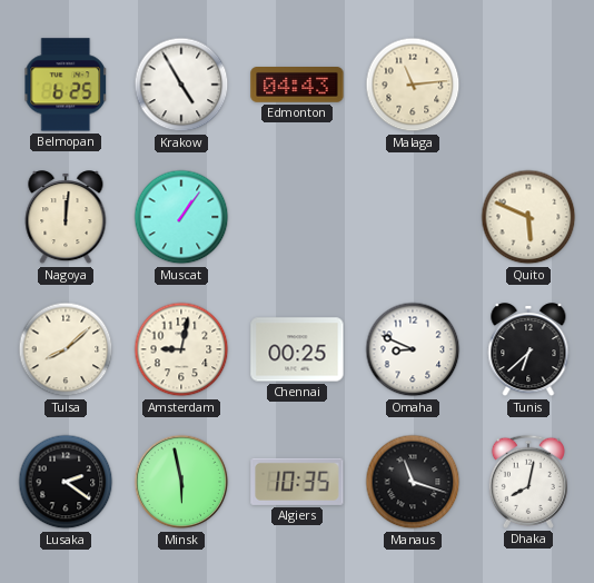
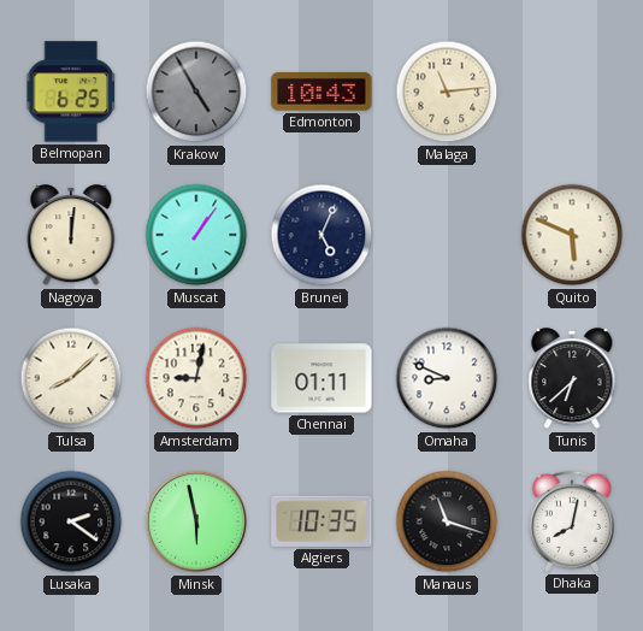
Krakow dial: white -> grey (196, 92)
Edmonton: 04:43 -> 10:43 (321, 93)
Brunei: none -> 5:04 (321, 235)
Chennai: 00:25 -> 01:11 (321, 378)
